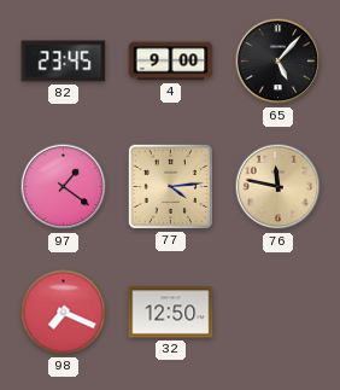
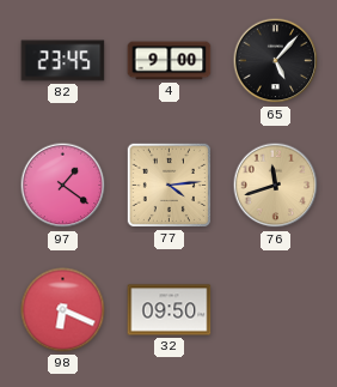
76: 11:47 -> 11:42 (276, 186)
98: 7:19 -> 6:19 (63, 310)
32: 12:50 -> 09:50 (170, 310)
